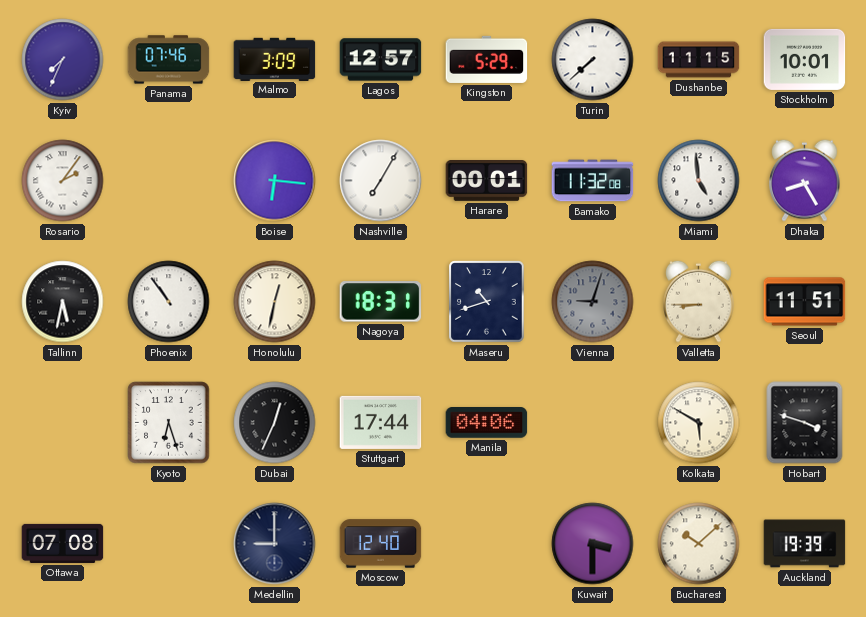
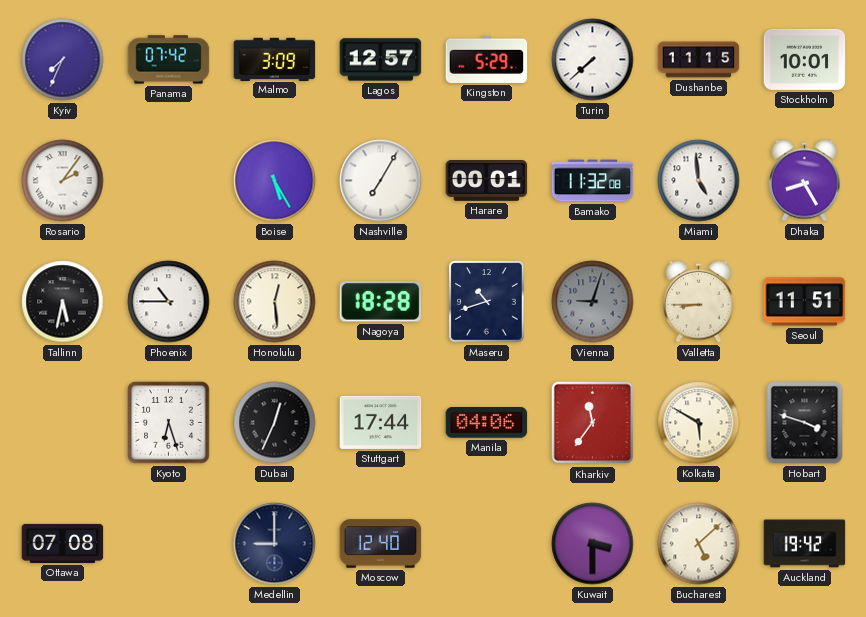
Panama: 07:46 -> 07:42 (169, 60)
Boise: 6:16 -> 5:25 (275, 181)
Phoenix: 10:54 -> 10:45 (169, 302)
Honolulu: 12:32 -> 12:29 (275, 302)
Nagoya: 18:31 -> 18:28 (381, 302)
Kharkiv: none -> 11:36 (593, 423)
Bucharest: 10:08 -> 5:08 (699, 544)
Auckland: 19:39 -> 19:42 (805, 544)
